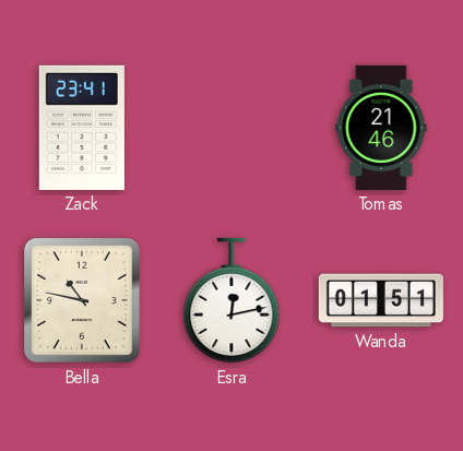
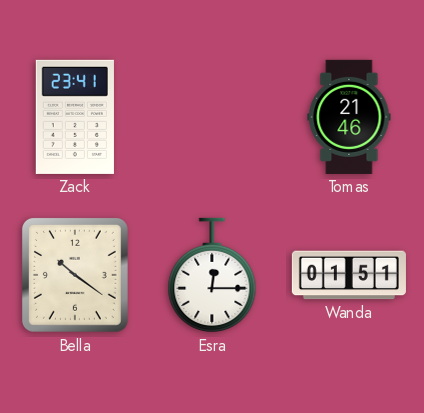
Bella: 10:47 -> 10:21 (75, 275)
Esra: 12:13 -> 12:15 (212, 275)
